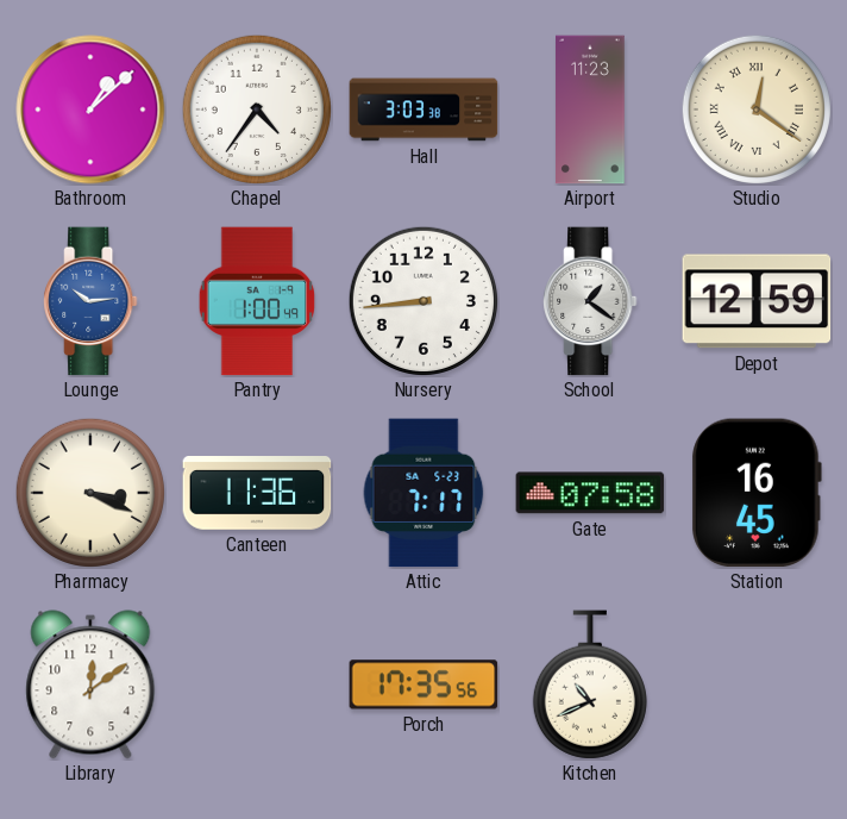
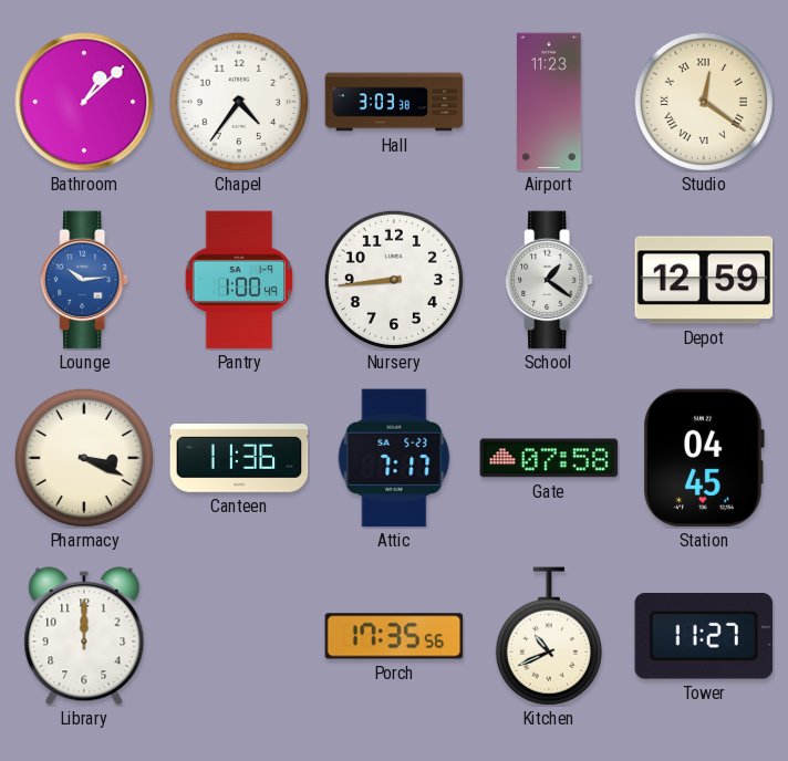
Station: 16:45 -> 04:45 (704, 458)
Library: 12:09 -> 12:00 (84, 636)
Tower: none -> 11:27 (704, 637)
